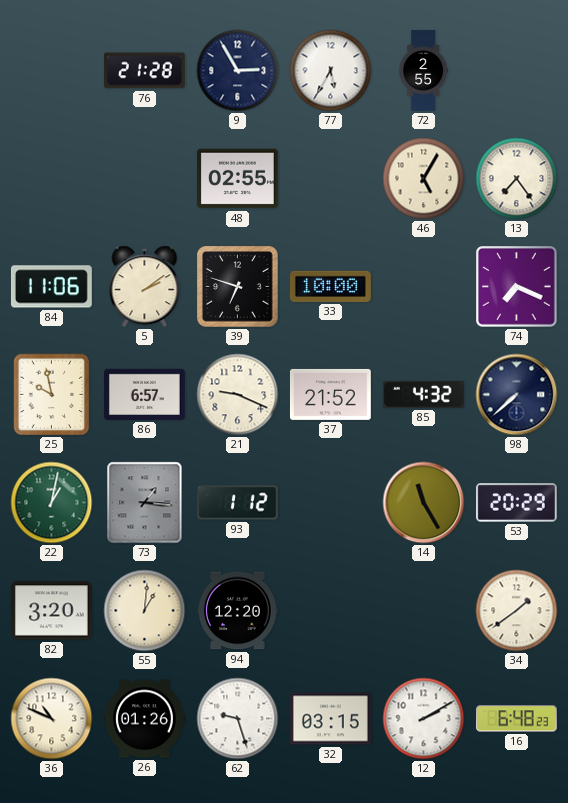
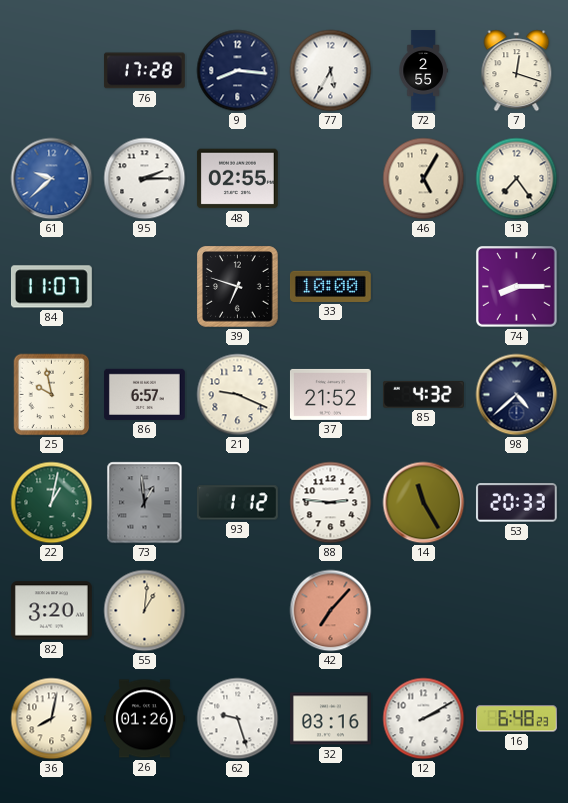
76: 21:28 -> 17:28 (144, 71)
9: 2:55 -> 8:16 (238, 71)
7: none -> 12:18 (517, 71)
61: none -> 9:38 (52, 179)
95: none -> 2:15 (145, 179)
84: 11:06 -> 11:07 (51, 287)
5: 2:09 -> none (145, 287)
74: 7:19 -> 8:15 (517, 287)
98: 7:38 -> 4:38 (517, 395)
73: 1:16 -> 12:59 (145, 503)
88: none -> 2:46 (331, 503)
53: 20:29 -> 20:33 (516, 503)
94: 12:20 -> none (237, 611)
42: none -> 7:07 (331, 611)
34: 1:39 -> none (517, 611)
36: 10:49 -> 8:02 (52, 719)
32: 03:15 -> 03:16 (331, 719)
